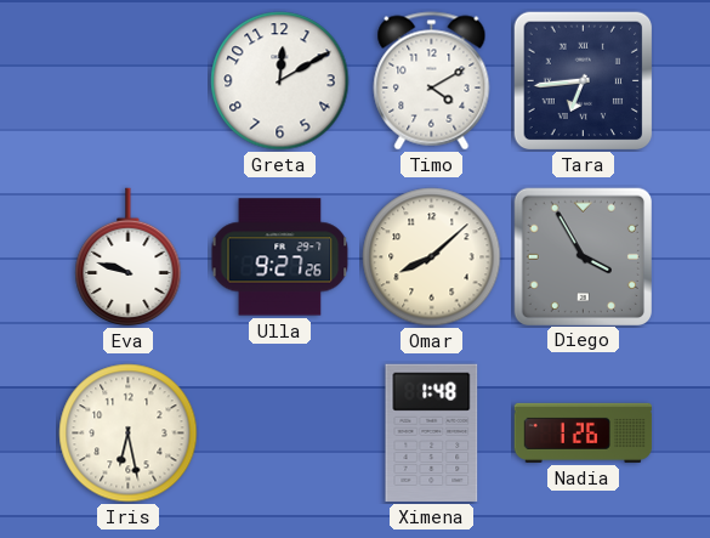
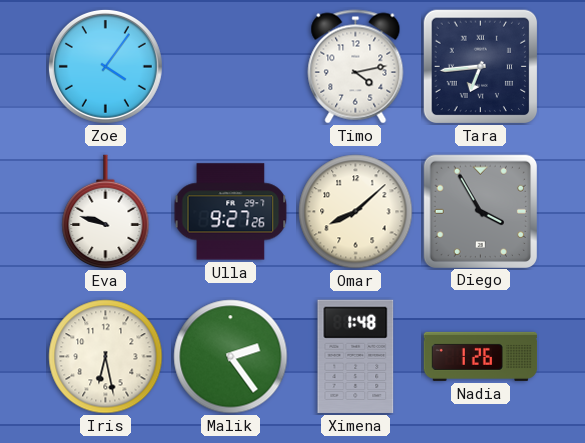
Zoe: none -> 4:06 (105, 66)
Greta: 12:10 -> none (280, 81)
Timo: 4:10 -> 4:13 (356, 67)
Malik: none -> 2:24 (231, 357)
